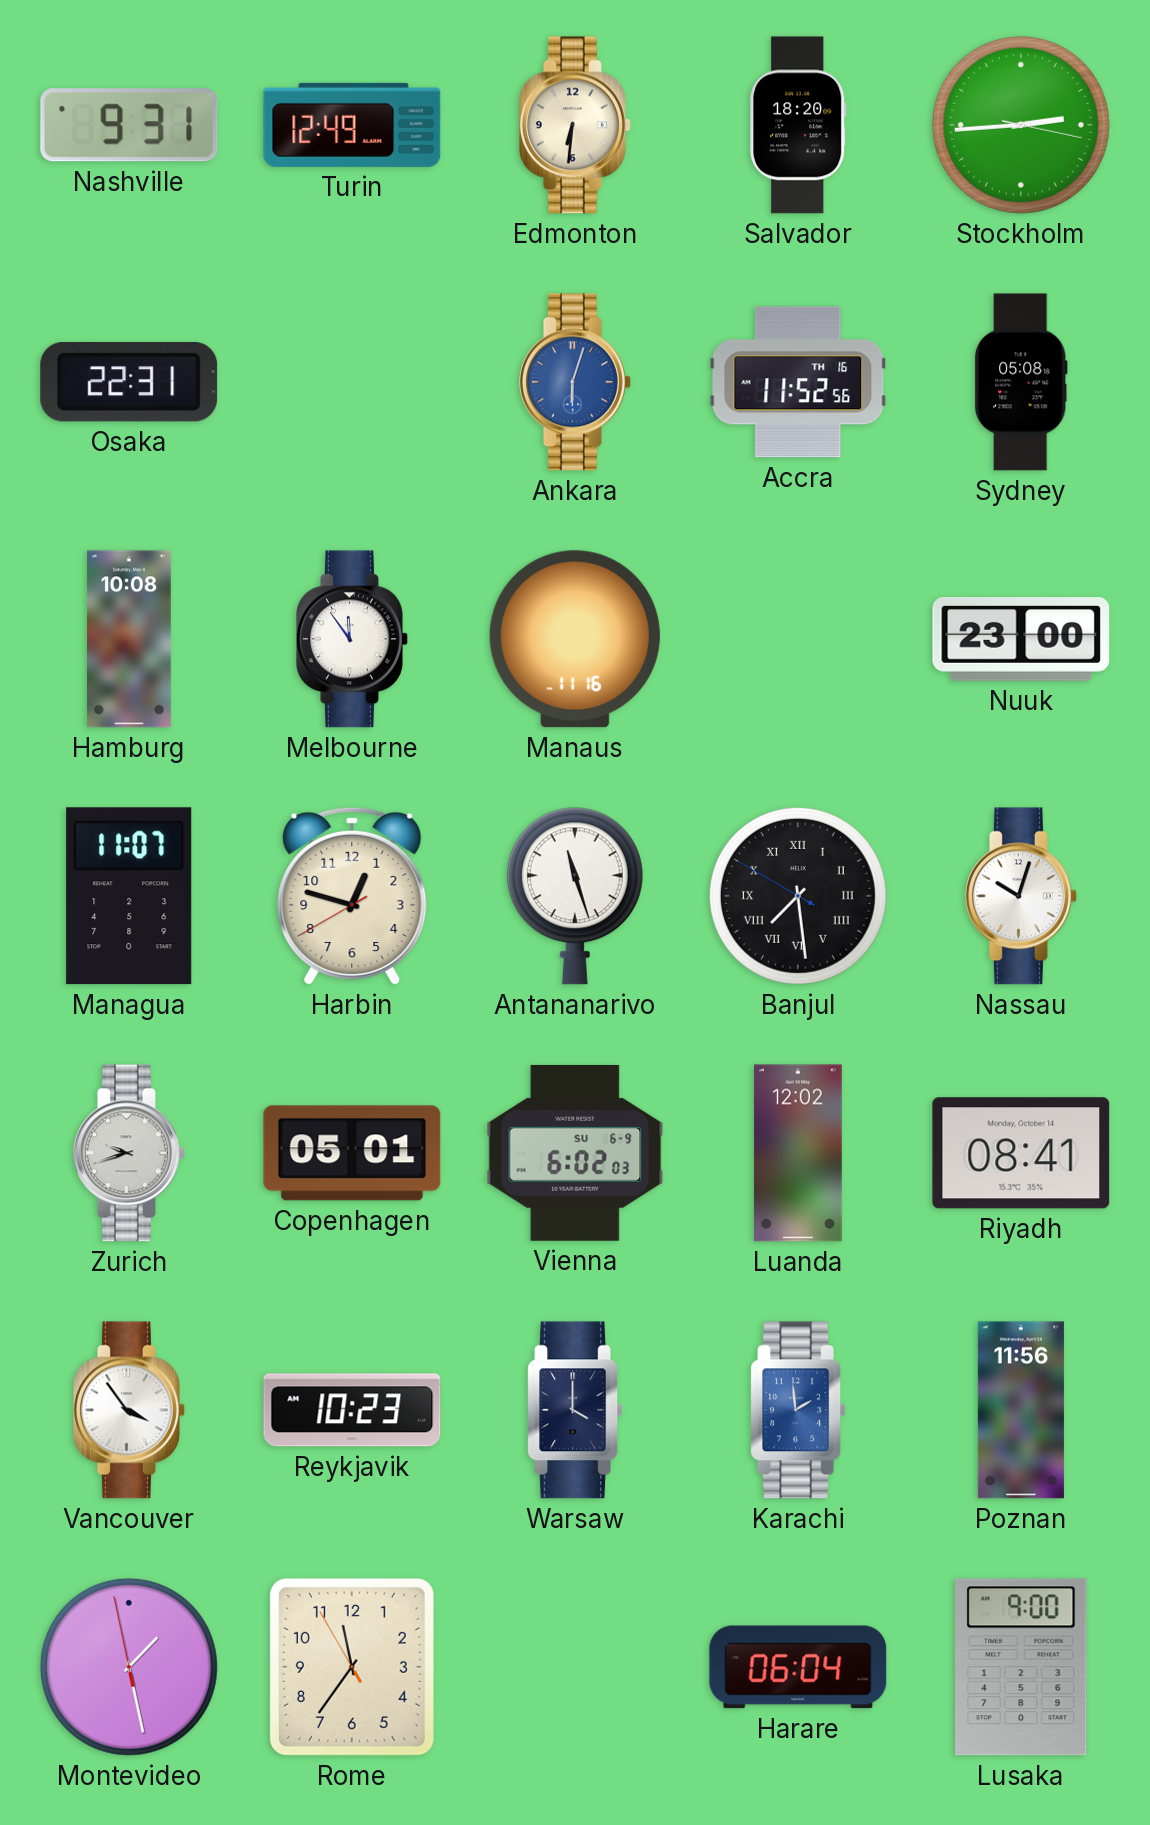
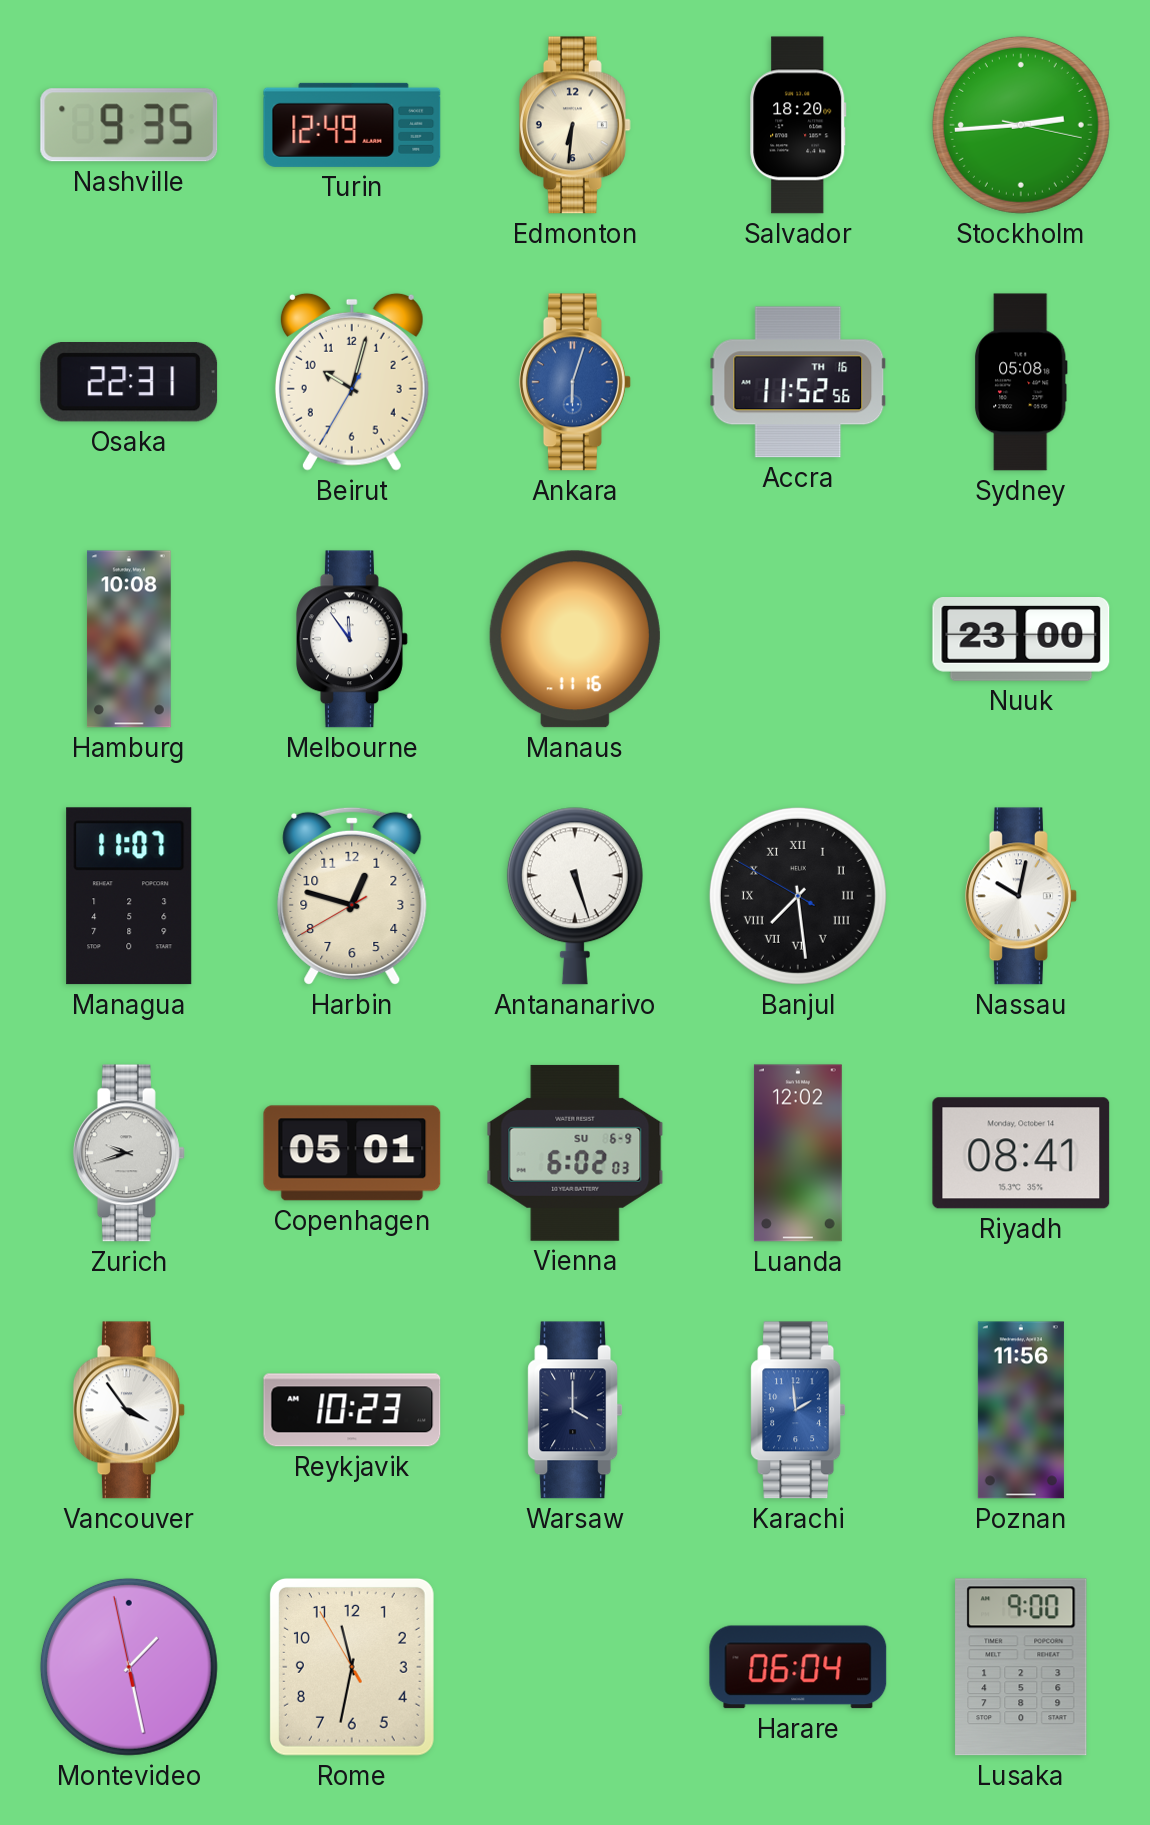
Nashville: 9:31 -> 9:35 (129, 125)
Beirut: none -> 10:02 (352, 382)
Antananarivo: 11:27 -> 5:27 (575, 896)
Nassau: 10:03 -> 10:02 (1021, 896)
Rome: 11:35 -> 11:31 (352, 1667)
